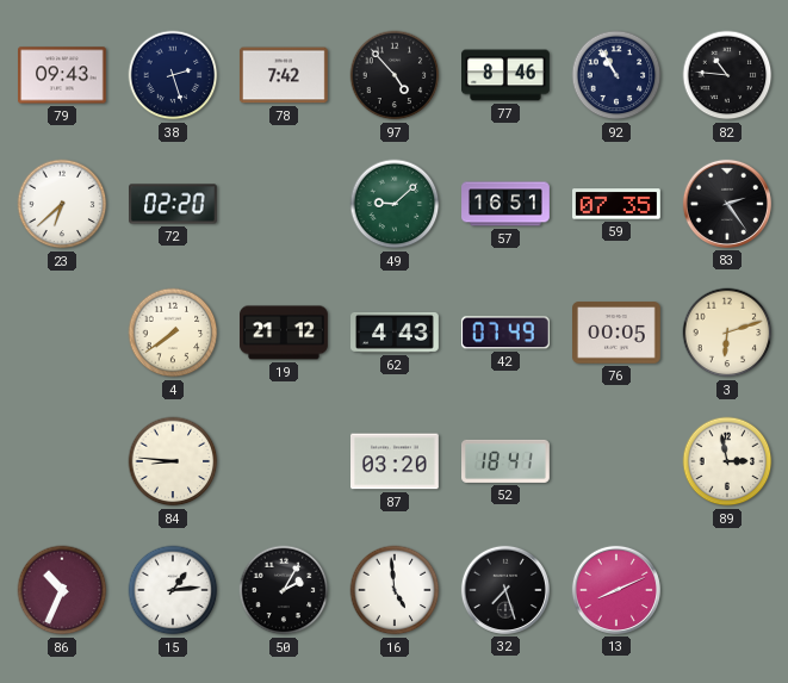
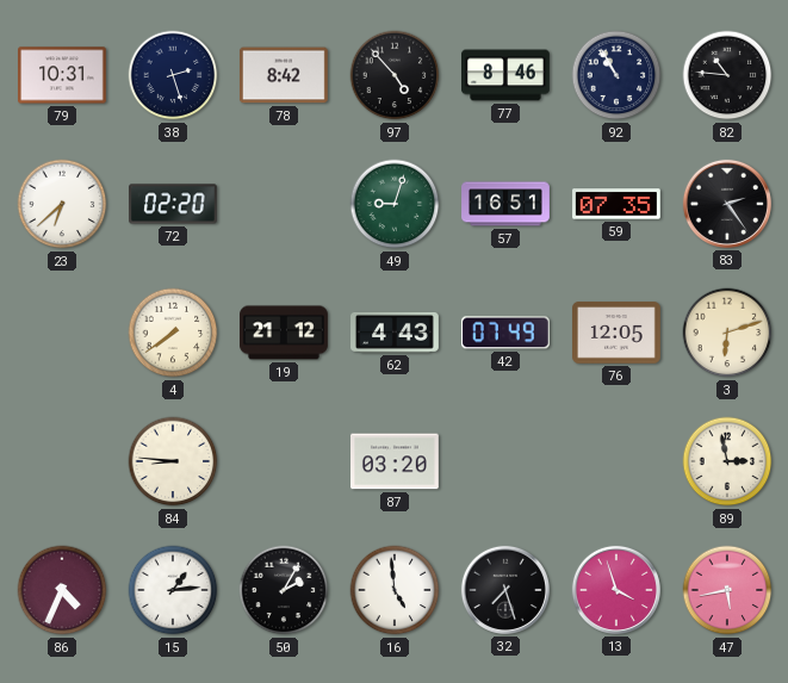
79: 09:43 -> 10:31 (63, 75)
78: 7:42 -> 8:42 (284, 75)
49: 9:08 -> 9:03 (395, 204)
76: 00:05 -> 12:05 (618, 333)
52: 18:41 -> none (507, 461)
86: 10:34 -> 4:34 (62, 590)
13: 8:11 -> 3:57 (616, 590)
47: none -> 5:43 (727, 590)
